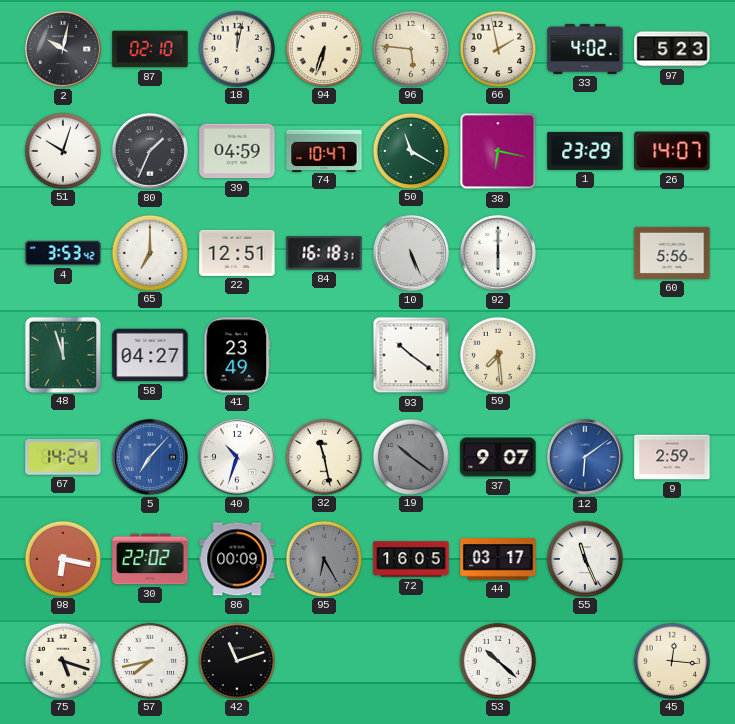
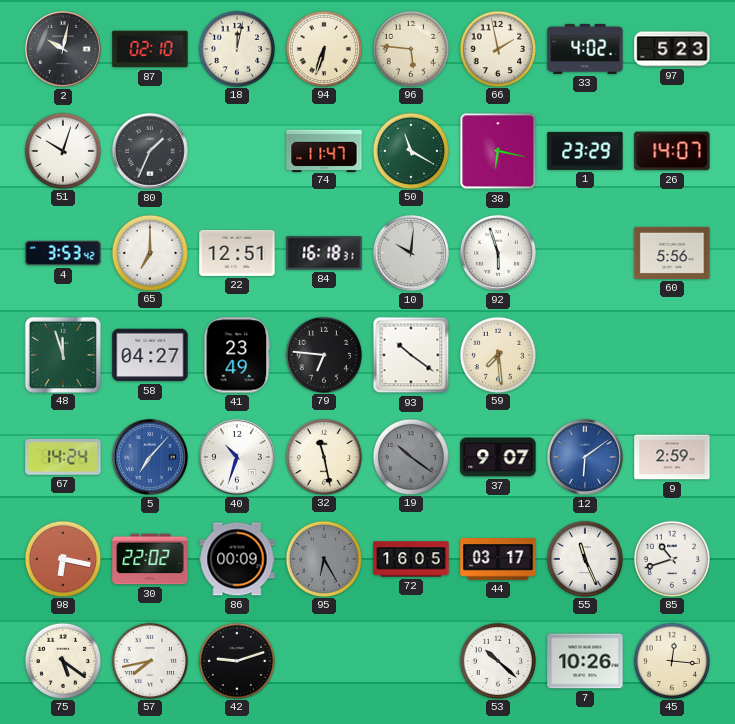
39: 04:59 -> none (237, 151)
74: 10:47 -> 11:47 (324, 150)
10: 5:26 -> 10:01 (411, 253)
92: 6:00 -> 5:57 (498, 253)
79: none -> 6:46 (323, 354)
85: none -> 10:42 (671, 558)
75: 5:18 -> 5:21 (62, 660)
42: 11:12 -> 9:12 (236, 660)
7: none -> 10:26 (585, 661)
